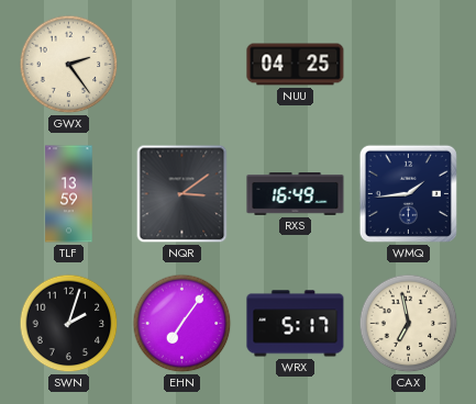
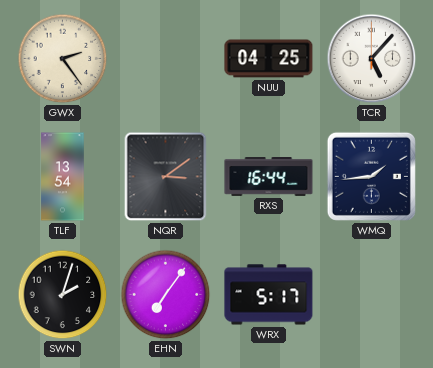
TCR: none -> 5:07 (372, 59)
TLF: 13:59 -> 13:54 (63, 177)
RXS: 16:49 -> 16:44 (269, 177)
CAX: 6:58 -> none (409, 324)
